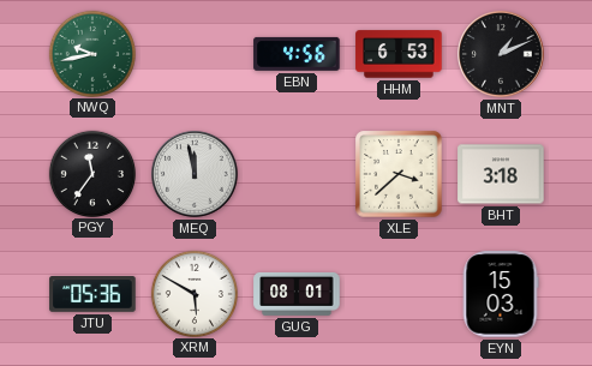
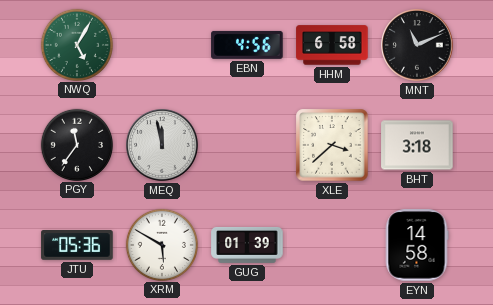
NWQ: 9:43 -> 5:05 (76, 44)
HHM: 6:53 -> 6:58 (332, 45)
MNT: 1:11 -> 11:11 (417, 45)
GUG: 08:01 -> 01:39 (247, 245)
EYN: 15:03 -> 14:58 (417, 245)
